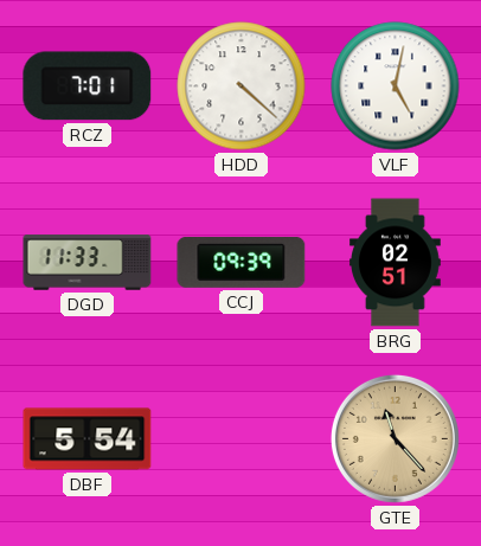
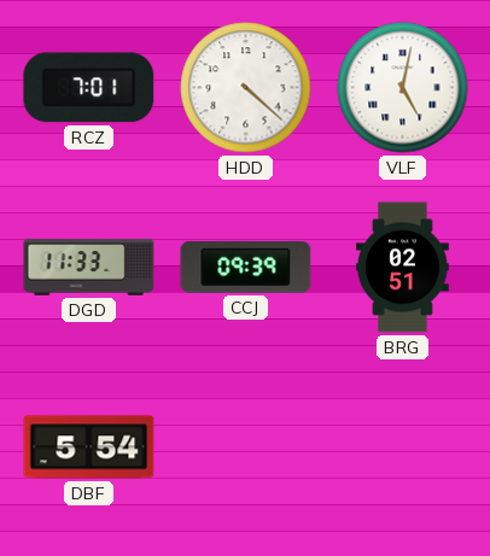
GTE: 11:23 -> none (395, 438)
